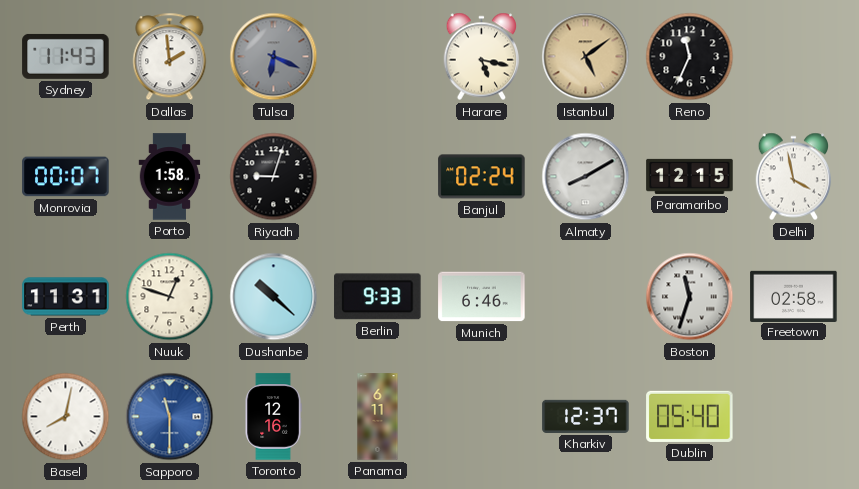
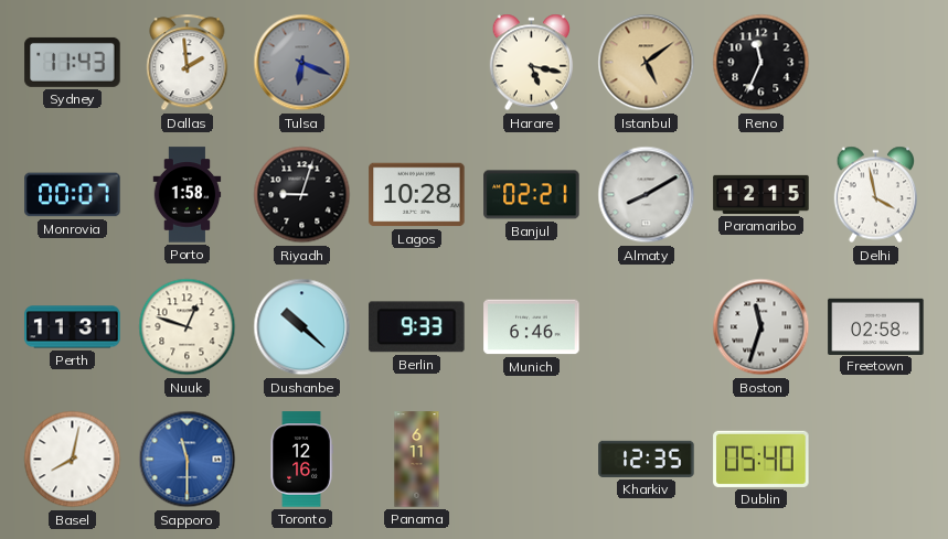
Lagos: none -> 10:28 (417, 195)
Banjul: 02:24 -> 02:21 (532, 195)
Kharkiv: 12:37 -> 12:35 (647, 459)
